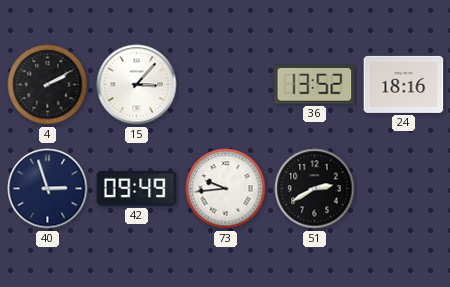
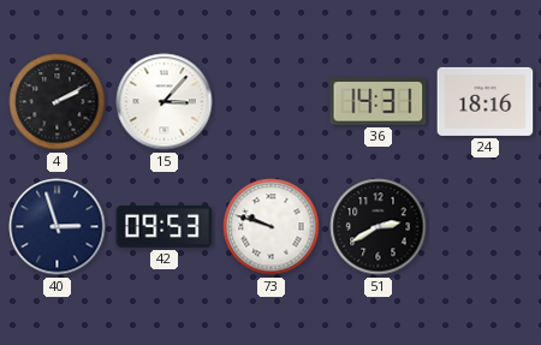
36: 13:52 -> 14:31 (379, 102)
42: 09:49 -> 09:53 (165, 226)
73: 9:44 -> 9:48 (272, 227)
